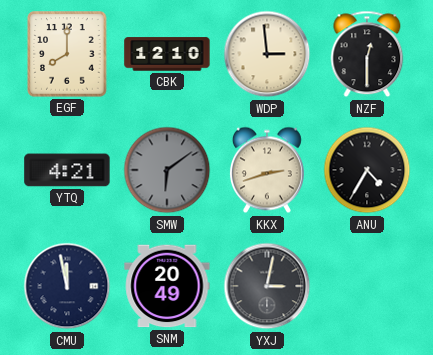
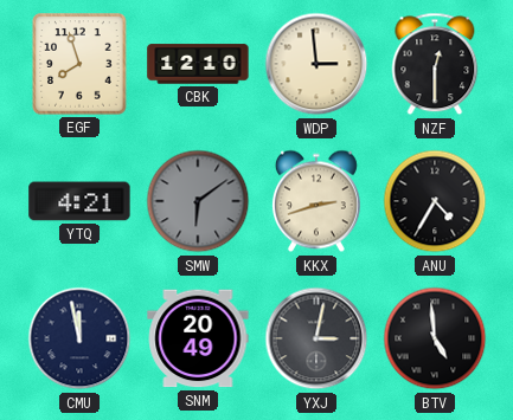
EGF: 8:00 -> 7:57 (79, 64)
BTV: none -> 4:59 (435, 338)
